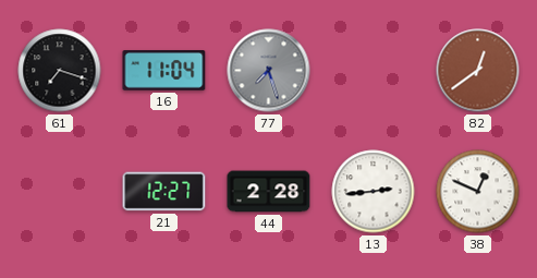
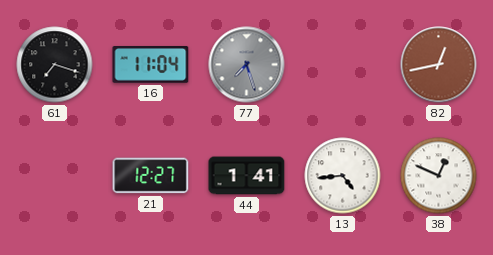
82: 12:39 -> 12:43 (439, 65)
44: 2:28 -> 1:41 (247, 176)
13: 2:44 -> 4:44 (343, 176)
